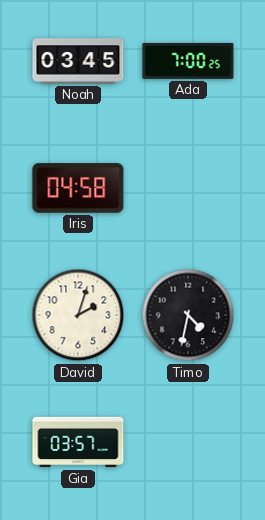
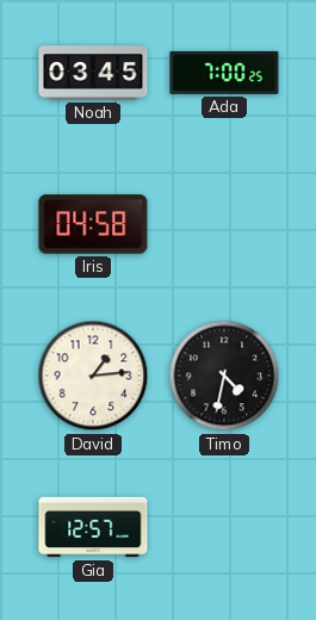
David: 2:03 -> 1:14 (93, 376)
Gia: 03:57 -> 12:57 (93, 527)
